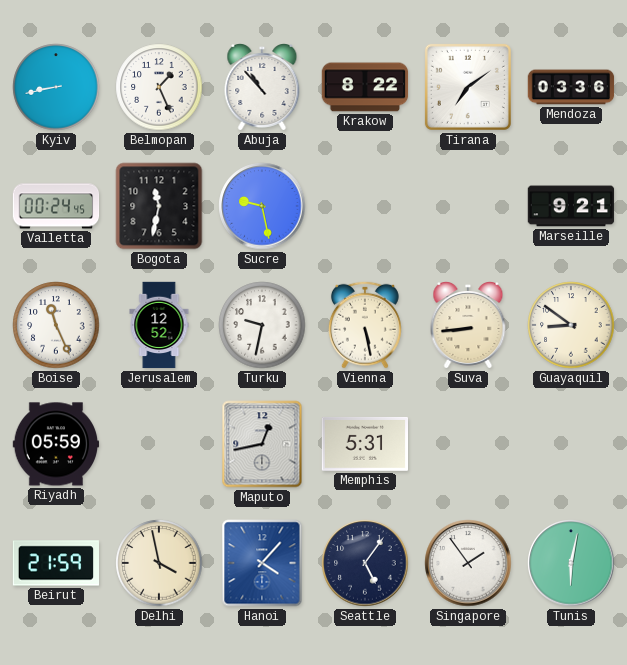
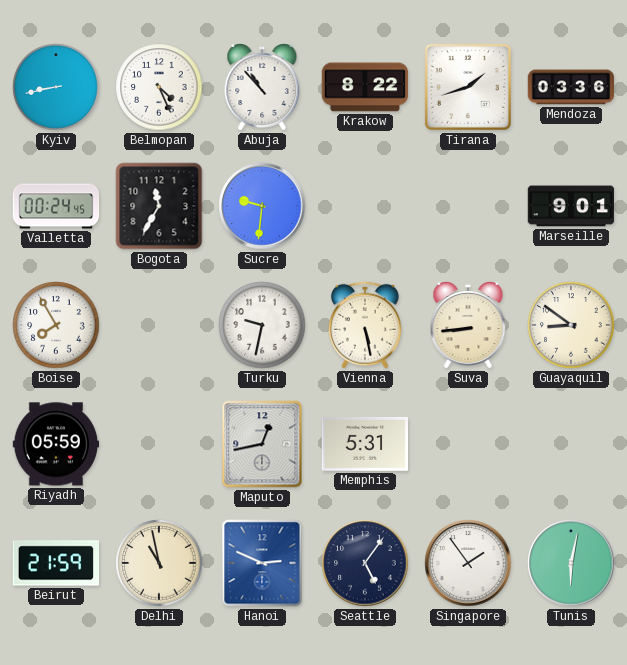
Belmopan: 1:26 -> 4:26 (159, 87)
Tirana: 7:09 -> 1:42 (468, 87)
Bogota: 11:32 -> 11:35 (159, 206)
Sucre: 9:28 -> 9:31 (262, 206)
Marseille: 9:21 -> 9:01 (571, 206)
Boise: 11:26 -> 7:55 (56, 325)
Jerusalem: 12:52 -> none (159, 325)
Delhi: 3:58 -> 10:58 (159, 563)
Hanoi: 4:07 -> 2:49 (262, 563)
